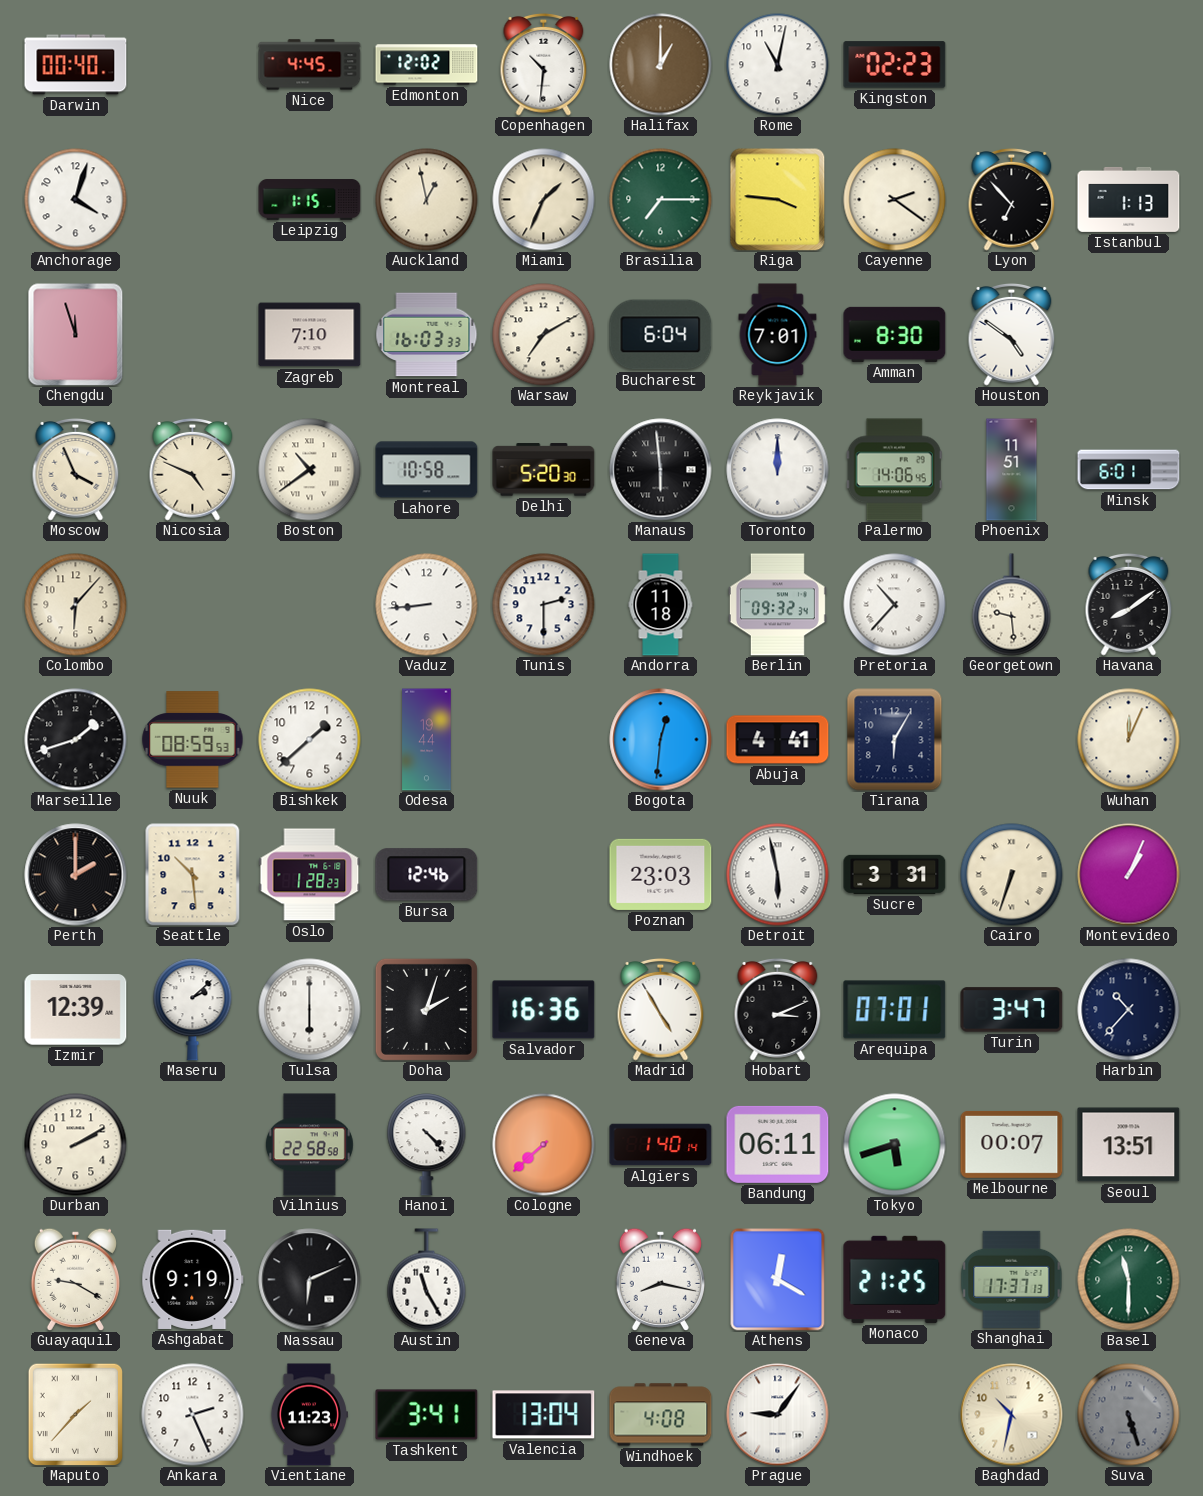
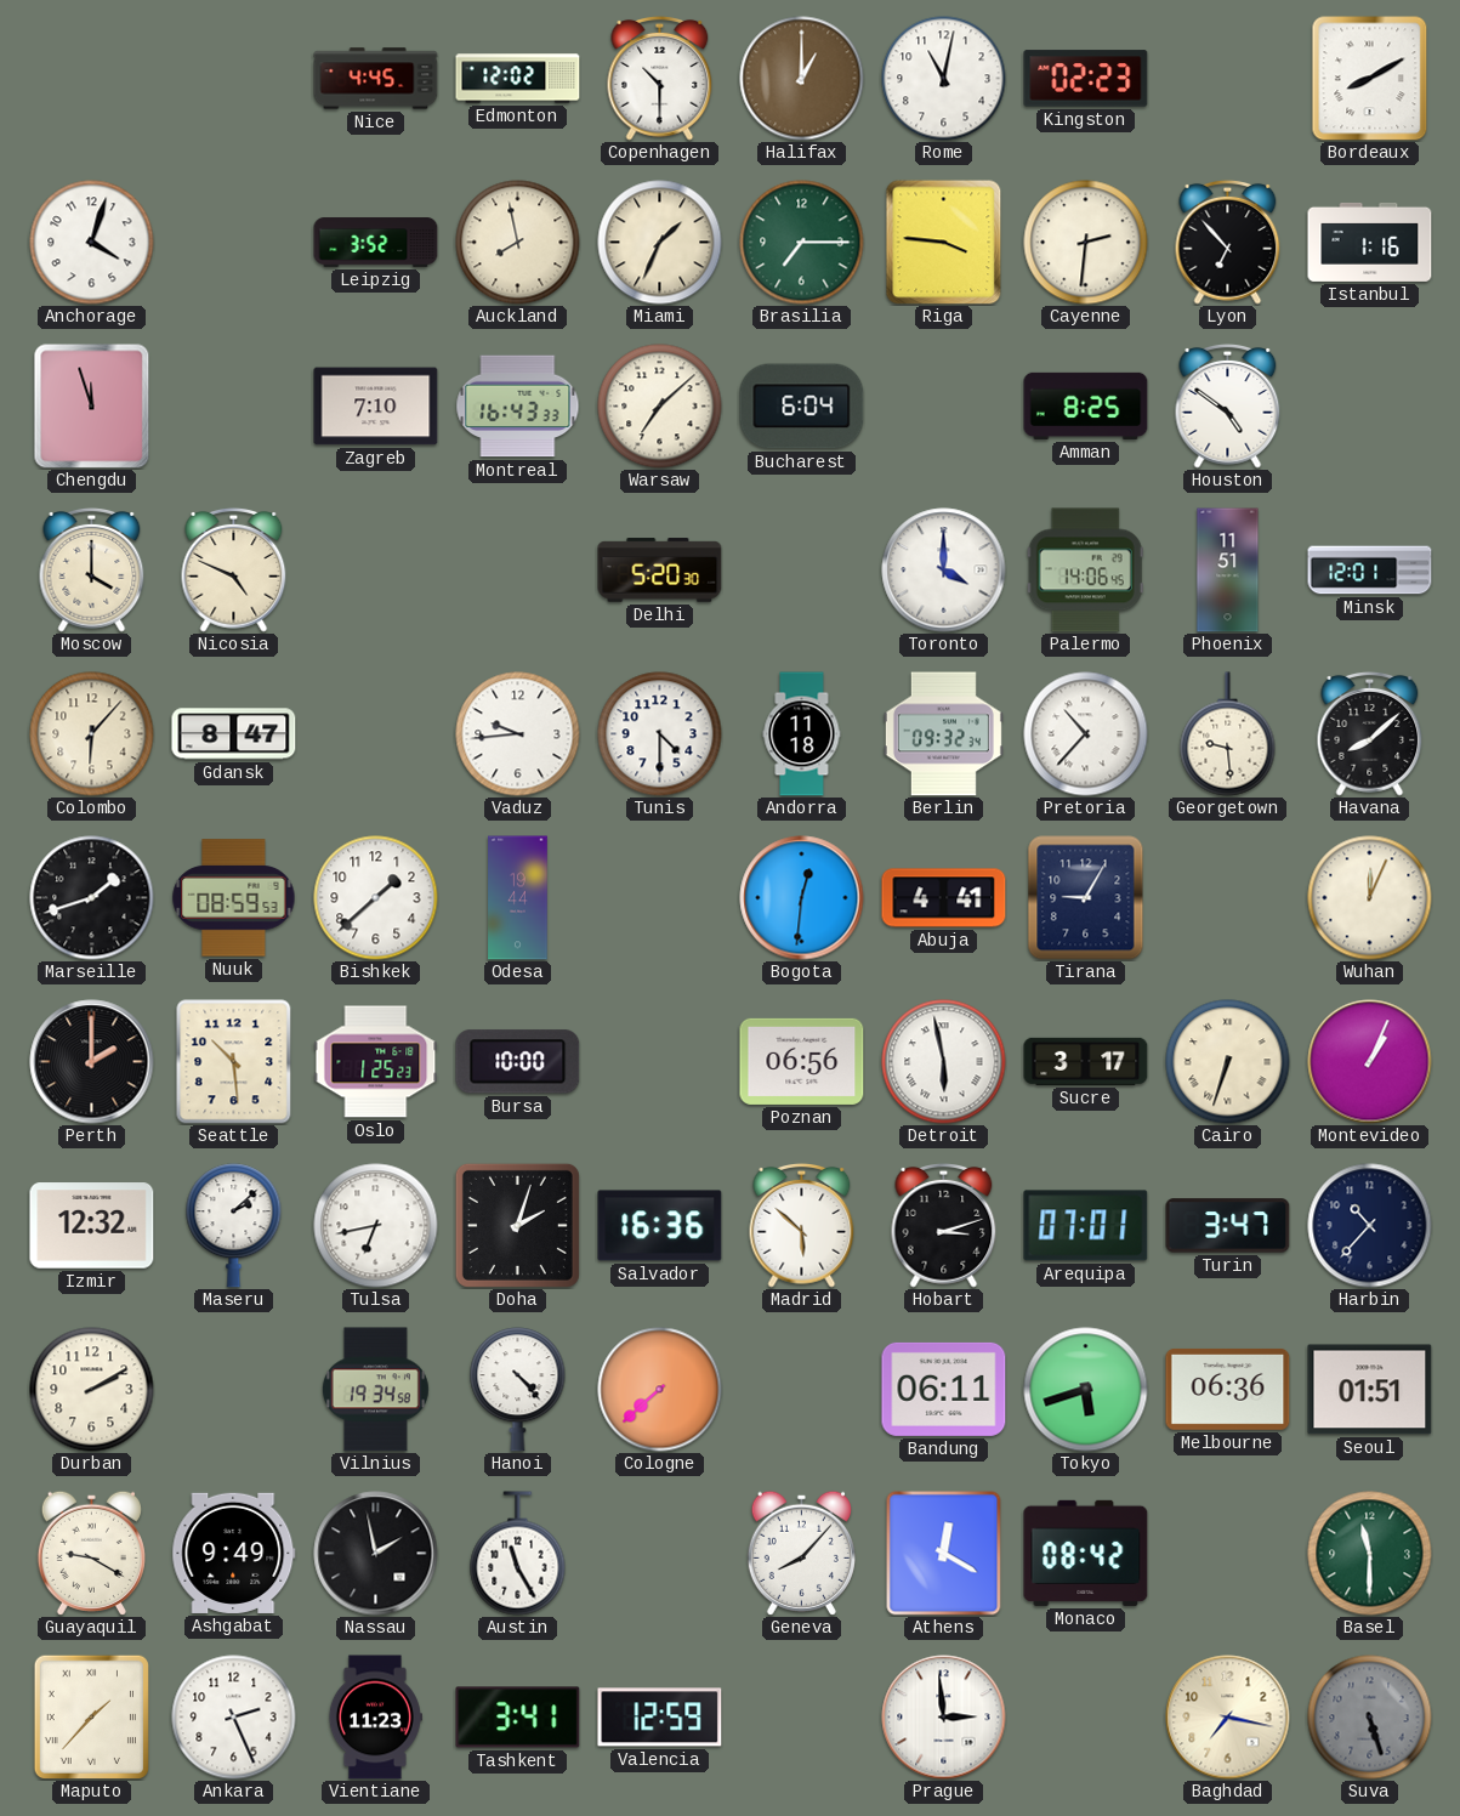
Darwin: 00:40 -> none (76, 65)
Copenhagen: 10:31 -> 10:30 (660, 78)
Bordeaux: none -> 8:10 (1370, 79)
Leipzig: 1:15 -> 3:52 (376, 243)
Auckland: 12:58 -> 7:58 (518, 243)
Cayenne: 2:21 -> 2:31 (1086, 243)
Istanbul: 1:13 -> 1:16 (1370, 242)
Montreal: 16:03 -> 16:43 (518, 407)
Warsaw: 7:10 -> 7:08 (660, 407)
Reykjavik: 7:01 -> none (778, 335)
Amman: 8:30 -> 8:25 (1086, 405)
Moscow: 3:56 -> 4:00 (92, 569)
Boston: 10:39 -> none (310, 470)
Lahore: 10:58 -> none (427, 470)
Manaus: 5:59 -> none (661, 470)
Toronto: 12:00 -> 4:00 (944, 571)
Minsk: 6:01 -> 12:01 (1370, 571)
Gdansk: none -> 8:47 (234, 734)
Vaduz: 8:44 -> 9:44 (518, 734)
Tunis: 2:30 -> 4:30 (660, 734)
Havana: 8:09 -> 8:08 (1370, 733)
Tirana: 6:05 -> 9:05 (1086, 898)
Oslo: 1:28 -> 1:25 (376, 1062)
Bursa: 12:46 -> 10:00 (518, 1062)
Poznan: 23:03 -> 06:56 (802, 1061)
Sucre: 3:31 -> 3:17 (1086, 1061)
Izmir: 12:39 -> 12:32 (92, 1226)
Tulsa: 6:00 -> 6:43 (376, 1226)
Madrid: 4:55 -> 5:52 (802, 1225)
Hobart: 3:11 -> 3:12 (944, 1225)
Vilnius: 22:58 -> 19:34 (375, 1390)
Algiers: 1:40 -> none (661, 1145)
Melbourne: 00:07 -> 06:36 (1228, 1389)
Seoul: 13:51 -> 01:51 (1370, 1390)
Ashgabat: 9:19 -> 9:49 (234, 1553)
Nassau: 6:11 -> 1:58 (376, 1554)
Geneva: 8:17 -> 8:07 (801, 1553)
Monaco: 21:25 -> 08:42 (1086, 1553)
Shanghai: 17:37 -> none (1012, 1279)
Valencia: 13:04 -> 12:59 (660, 1718)
Windhoek: 4:08 -> none (661, 1415)
Prague: 9:06 -> 2:59 (944, 1718)
Baghdad: 10:32 -> 7:17 (1228, 1718)
